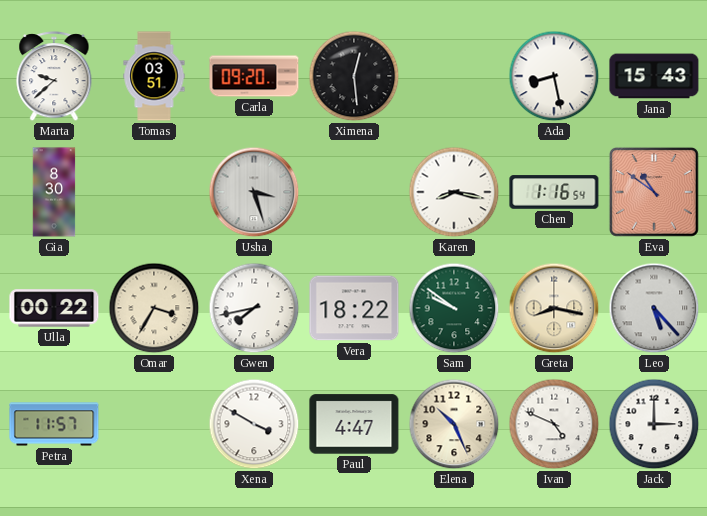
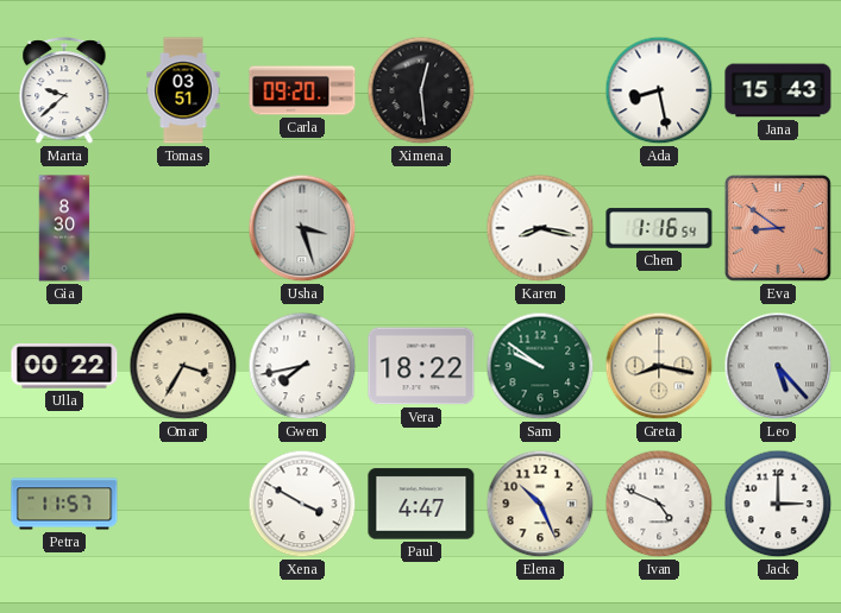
Eva: 10:51 -> 8:51 (778, 228)
